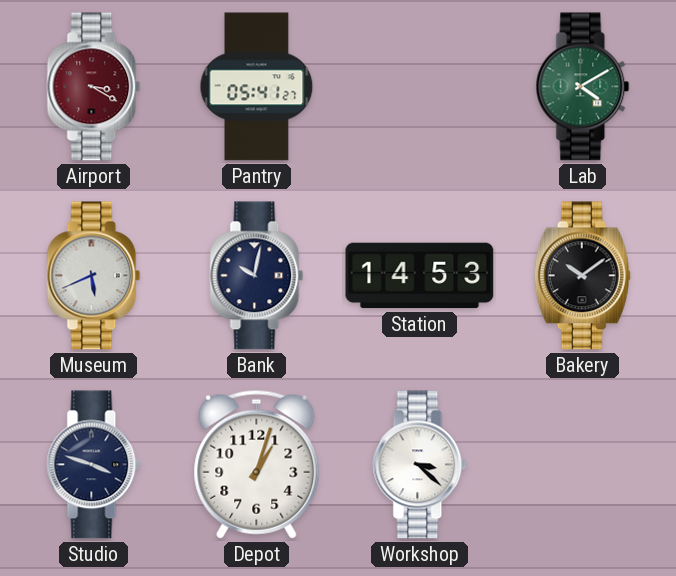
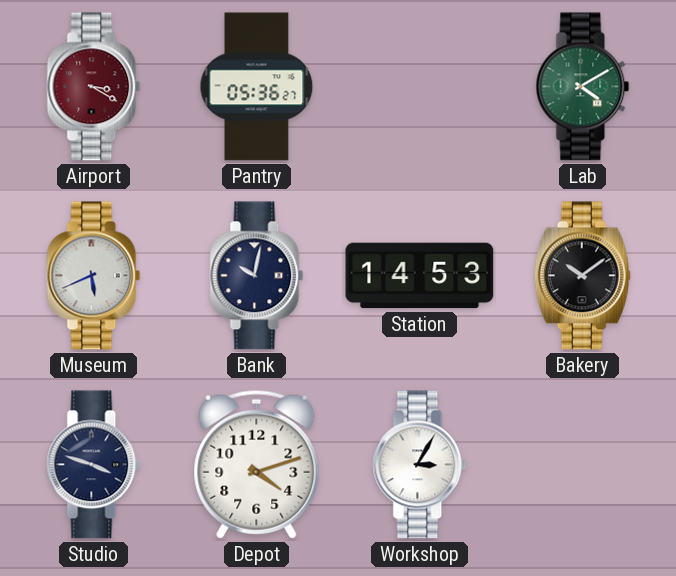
Pantry: 05:41 -> 05:36 (257, 87)
Depot: 1:03 -> 4:12 (257, 464)
Workshop: 3:22 -> 3:05 (420, 465)
